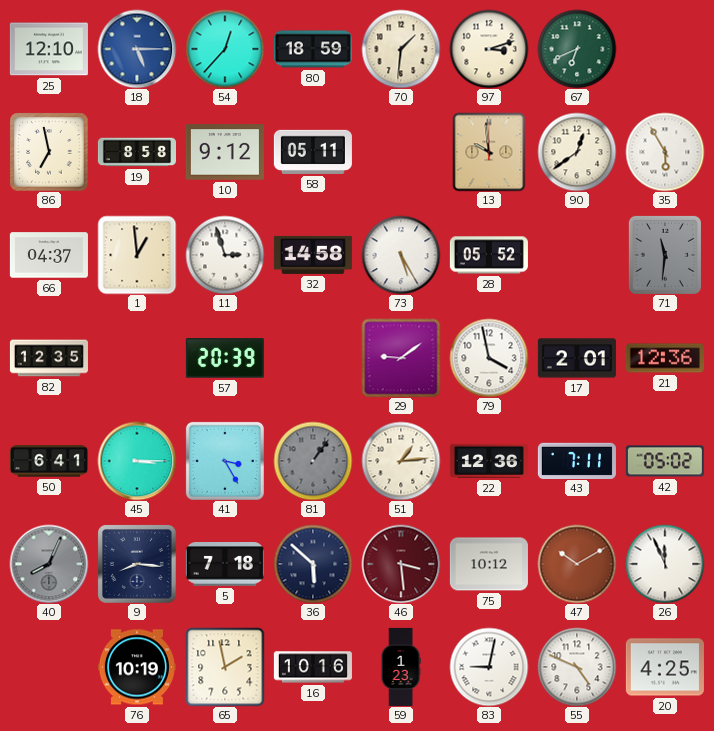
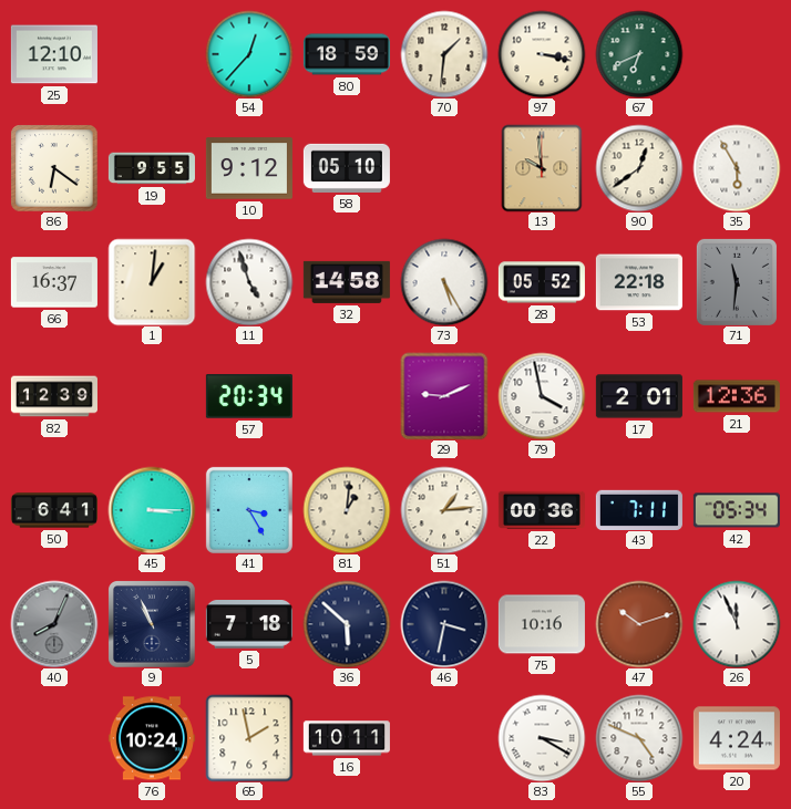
18: 5:15 -> none (137, 49)
97: 3:12 -> 3:17 (542, 54)
86: 6:58 -> 6:21 (54, 168)
19: 8:58 -> 9:55 (152, 168)
58: 05:11 -> 05:10 (347, 168)
66: 04:37 -> 16:37 (54, 282)
1: 12:59 -> 1:01 (152, 282)
11: 2:57 -> 4:57 (249, 282)
53: none -> 22:18 (639, 282)
82: 12:35 -> 12:39 (54, 396)
57: 20:39 -> 20:34 (249, 396)
29: 9:09 -> 9:11 (444, 396)
81: 1:06 -> 1:01 (347, 510)
81 dial: grey -> cream (347, 510)
22: 12:36 -> 00:36 (542, 510)
42: 05:02 -> 05:34 (737, 510)
9: 8:16 -> 10:56 (152, 624)
46: 3:29 -> 3:32 (444, 624)
46 dial: burgundy -> navy (444, 624)
75: 10:12 -> 10:16 (542, 624)
47: 10:10 -> 10:12 (639, 624)
76: 10:19 -> 10:24 (152, 738)
16: 10:16 -> 10:11 (347, 738)
59: 1:23 -> none (401, 667)
83: 9:02 -> 3:20 (542, 738)
20: 4:25 -> 4:24 (737, 738)
